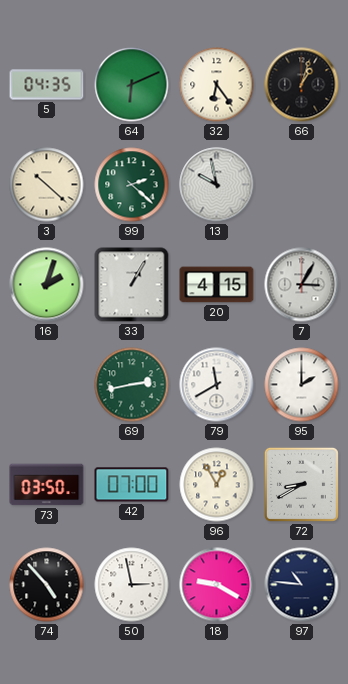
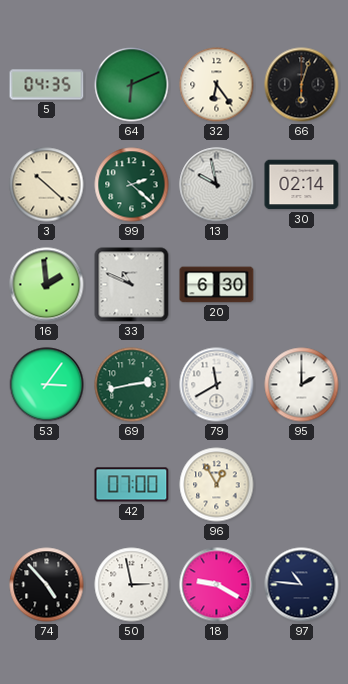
66: 1:03 -> 6:03 (302, 85)
30: none -> 02:14 (302, 185)
16: 2:03 -> 1:59 (47, 285)
33: 1:05 -> 10:49 (132, 285)
20: 4:15 -> 6:30 (217, 285)
7: 3:05 -> none (302, 285)
53: none -> 3:06 (47, 385)
73: 03:50 -> none (47, 485)
72: 8:40 -> none (301, 484)
